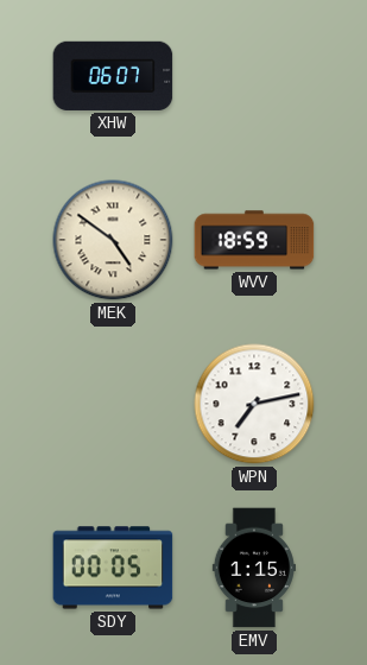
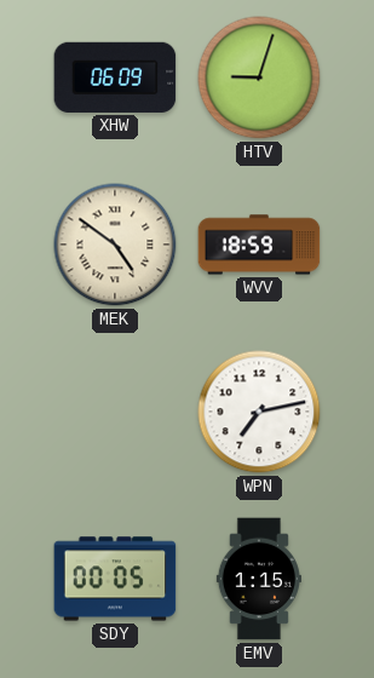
XHW: 06:07 -> 06:09 (115, 77)
HTV: none -> 9:03 (259, 77)
